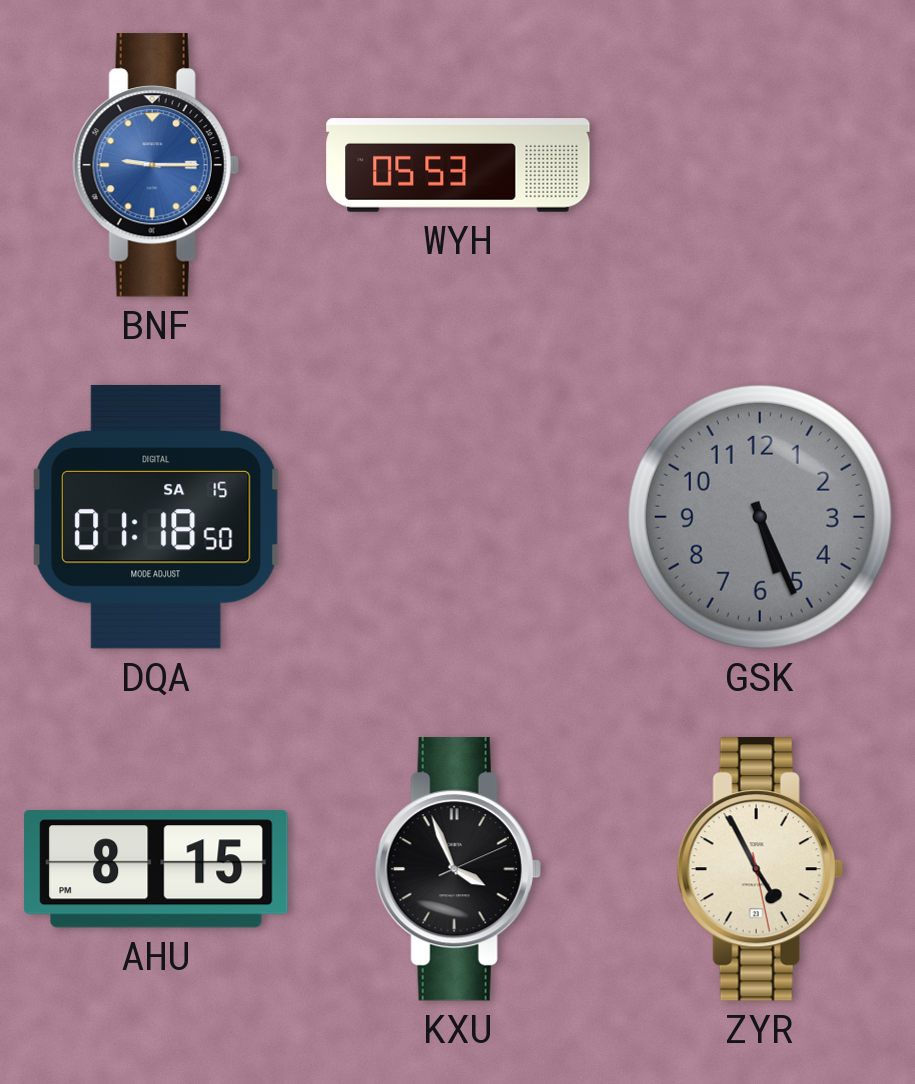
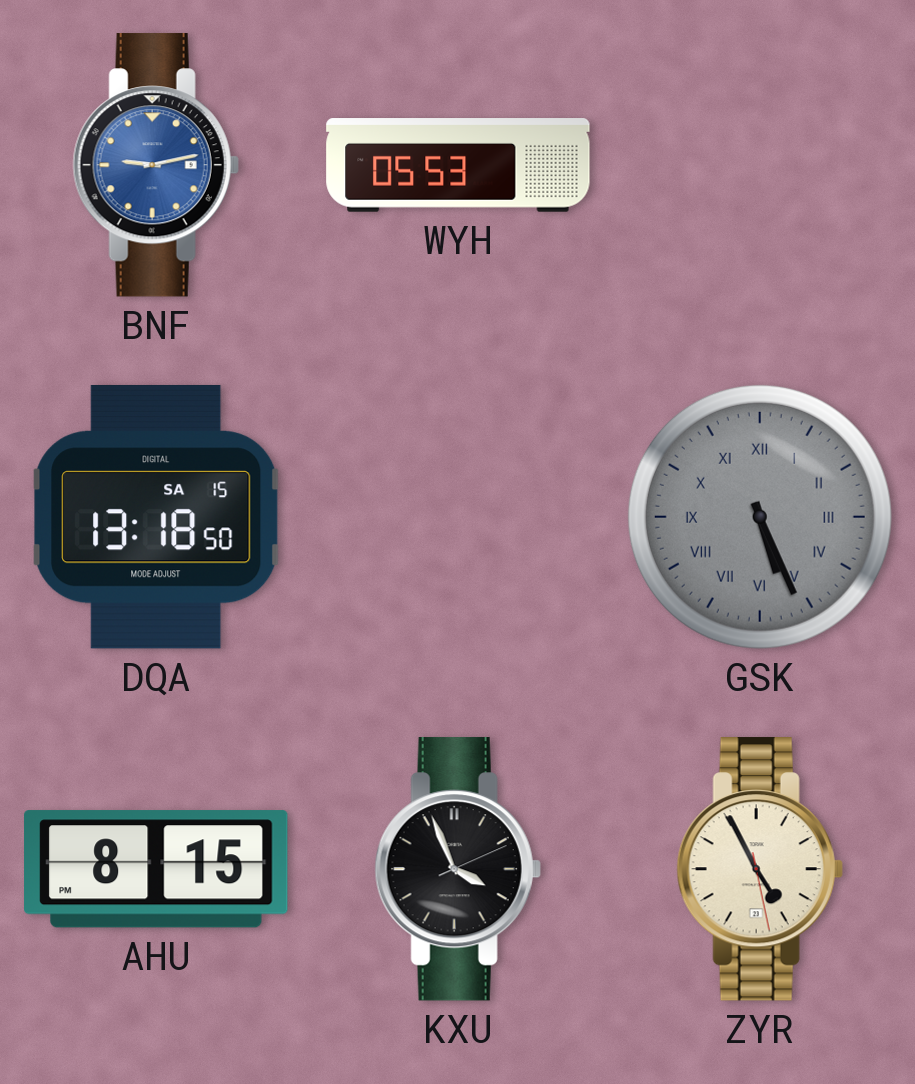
BNF: 9:15 -> 9:13 (156, 165)
DQA: 01:18 -> 13:18 (156, 517)
GSK numerals: Arabic -> Roman (760, 517)
